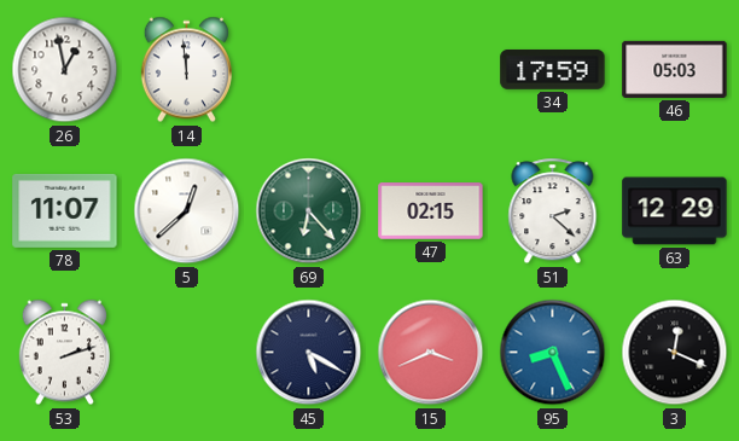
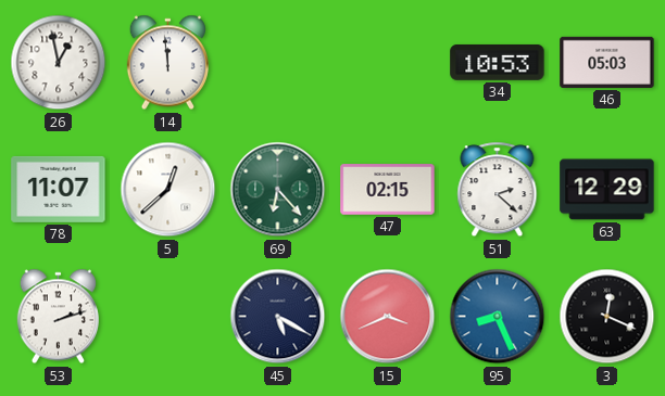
34: 17:59 -> 10:53 (498, 62)
